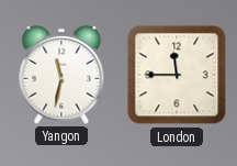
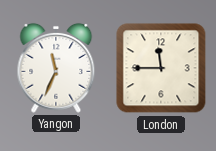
Yangon: 11:32 -> 11:34 (56, 68)
